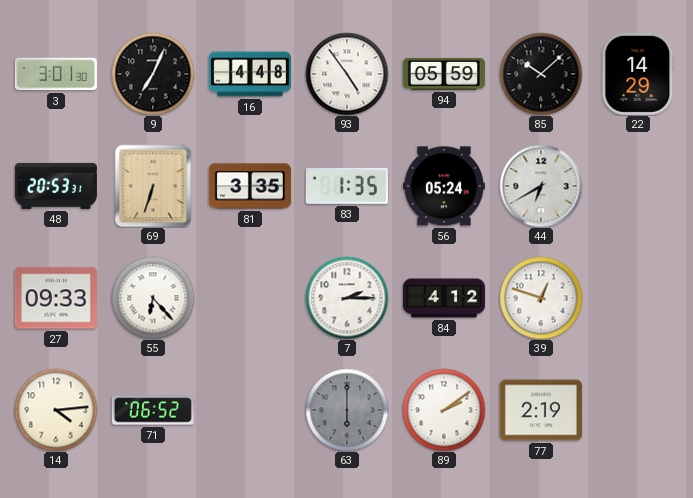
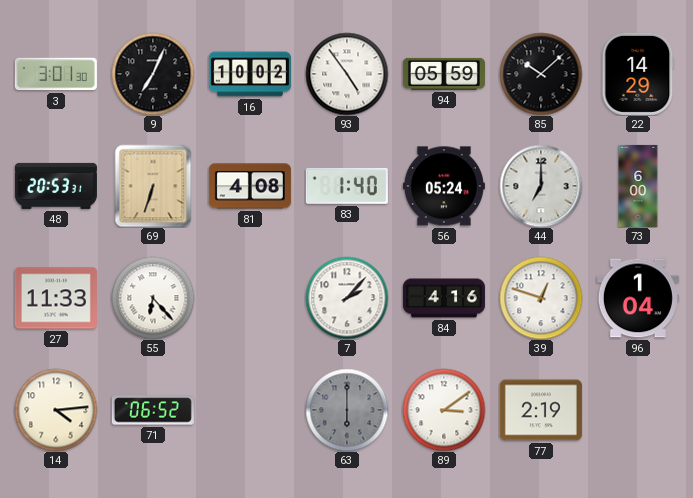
16: 4:48 -> 10:02 (250, 74)
81: 3:35 -> 4:08 (250, 186)
83: 1:35 -> 1:40 (347, 186)
44: 6:40 -> 7:00 (541, 186)
73: none -> 6:00 (638, 186)
27: 09:33 -> 11:33 (56, 298)
7: 2:15 -> 2:07 (347, 298)
84: 4:12 -> 4:16 (444, 298)
96: none -> 1:04 (638, 298)
89: 2:09 -> 3:09 (444, 410)
